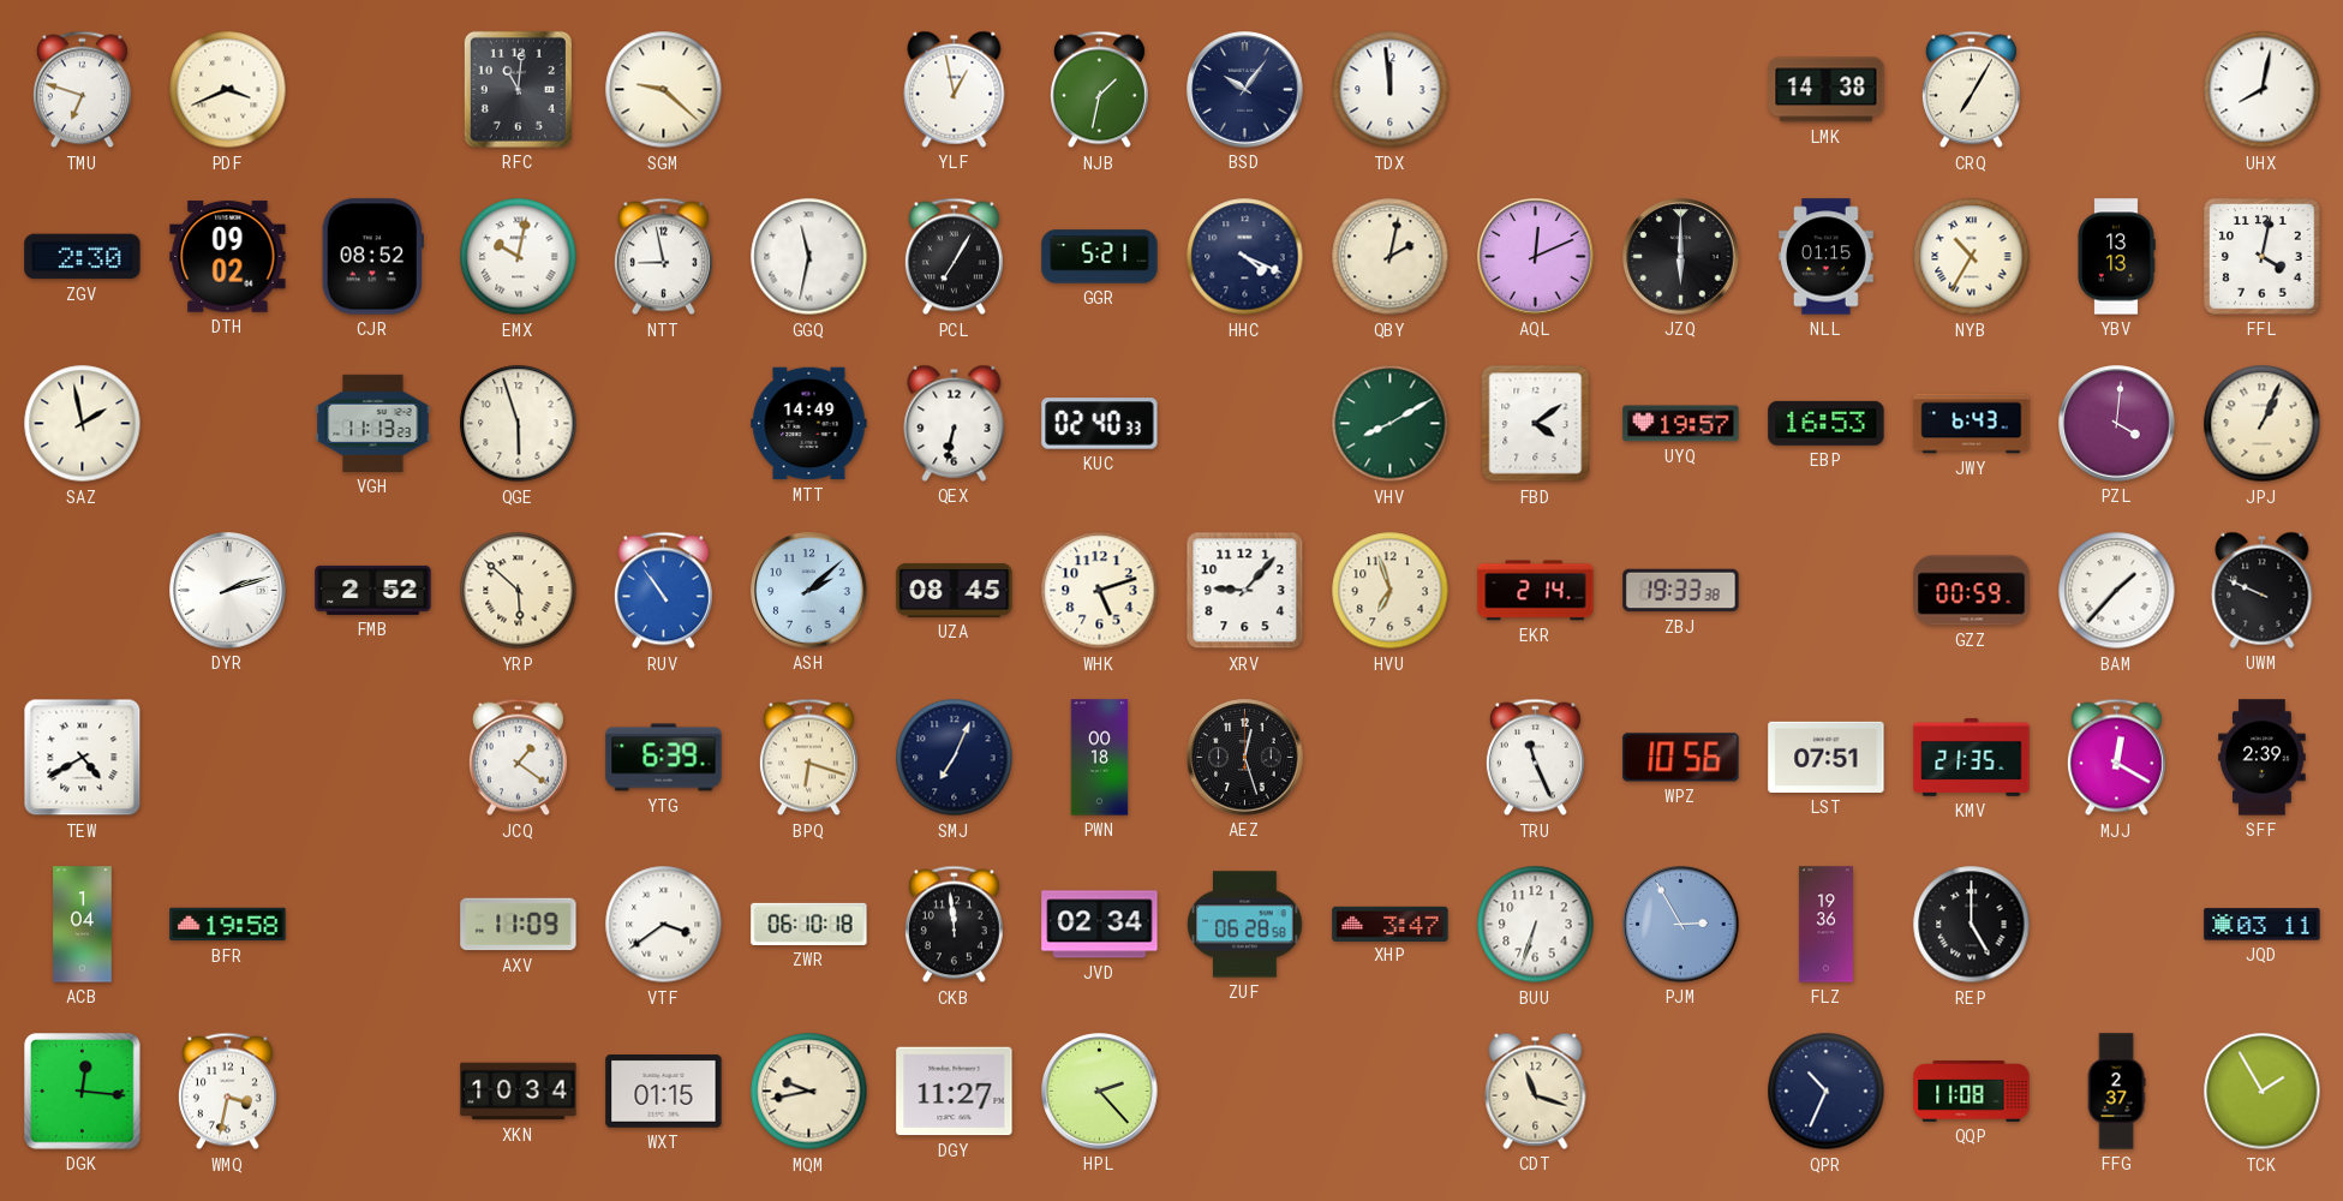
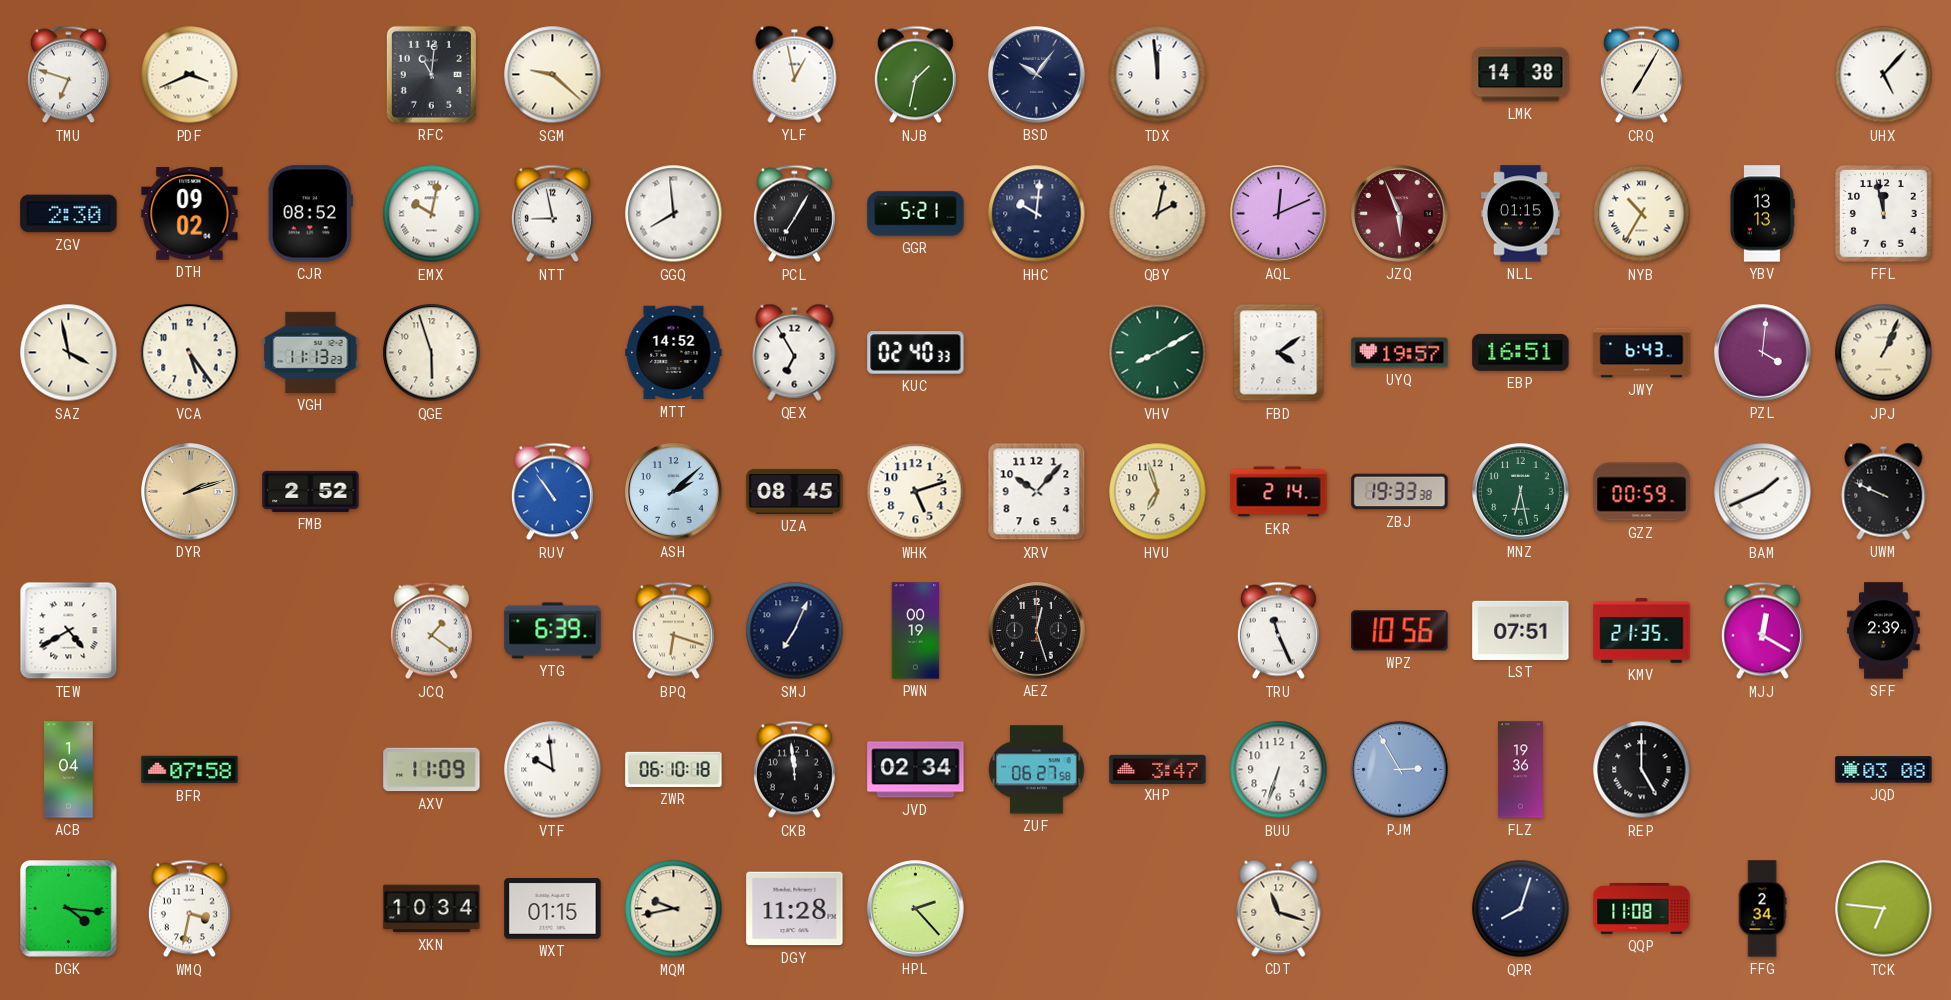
UHX: 8:02 -> 5:07 (1884, 75)
GGQ: 11:32 -> 7:59 (674, 214)
HHC: 4:19 -> 10:01 (1037, 214)
JZQ: 6:00 -> 5:56 (1400, 214)
JZQ dial: black -> burgundy (1400, 214)
FFL: 4:02 -> 11:58 (1884, 214)
SAZ: 1:58 -> 3:58 (69, 353)
VCA: none -> 5:24 (190, 353)
MTT: 14:49 -> 14:52 (674, 353)
QEX: 6:32 -> 6:55 (795, 352)
EBP: 16:53 -> 16:51 (1521, 352)
DYR dial: white -> champagne (190, 492)
YRP: 5:52 -> none (519, 591)
XRV: 9:07 -> 10:07 (1037, 492)
MNZ: none -> 6:28 (1521, 492)
BAM: 1:37 -> 1:41 (1763, 492)
PWN: 00:18 -> 00:19 (916, 631)
BFR: 19:58 -> 07:58 (190, 770)
VTF: 3:39 -> 9:59 (553, 770)
ZUF: 06:28 -> 06:27 (1037, 770)
JQD: 03:11 -> 03:08 (1884, 770)
DGK: 12:16 -> 4:16 (69, 909)
DGY: 11:27 -> 11:28 (795, 909)
QPR: 10:34 -> 8:03 (1521, 909)
FFG: 2:37 -> 2:34 (1762, 909)
TCK: 1:55 -> 6:46 (1884, 909)
